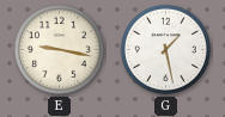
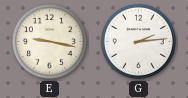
G: 1:28 -> 2:14 (138, 41)
